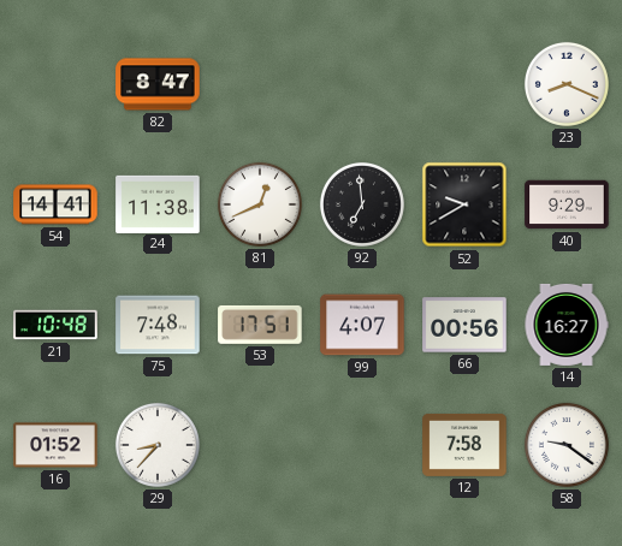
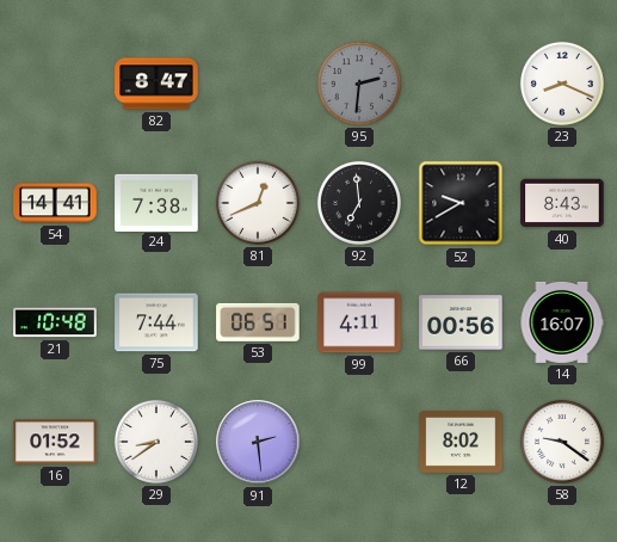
95: none -> 2:31 (359, 84)
24: 11:38 -> 7:38 (156, 202)
40: 9:29 -> 8:43 (562, 203)
75: 7:48 -> 7:44 (156, 322)
53: 17:51 -> 06:51 (258, 322)
99: 4:07 -> 4:11 (359, 322)
14: 16:27 -> 16:07 (562, 322)
29: 8:37 -> 8:39 (156, 442)
91: none -> 2:29 (258, 442)
12: 7:58 -> 8:02 (461, 442)
